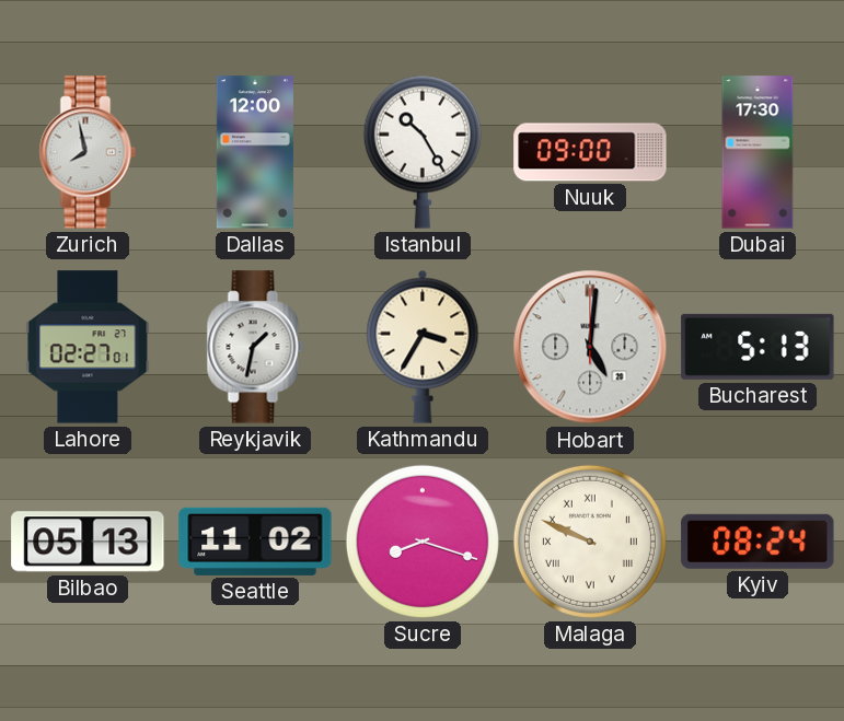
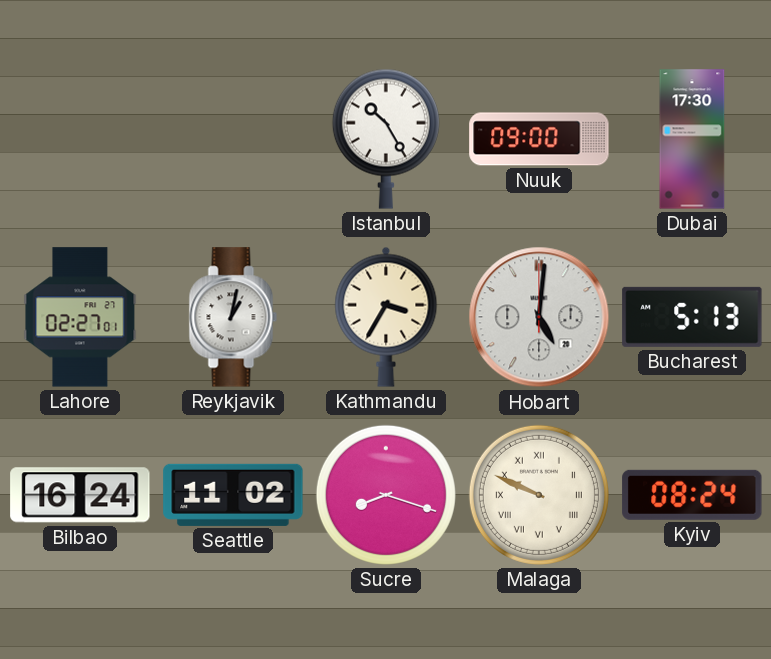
Zurich: 7:58 -> none (88, 152)
Dallas: 12:00 -> none (255, 152)
Reykjavik: 1:32 -> 1:02 (233, 317)
Bilbao: 05:13 -> 16:24 (80, 495)
